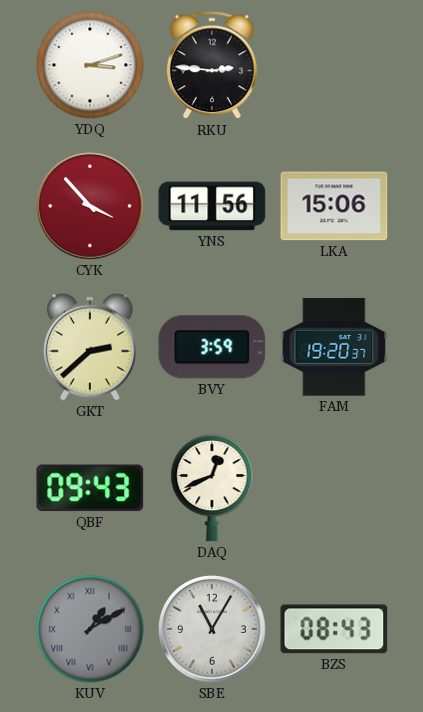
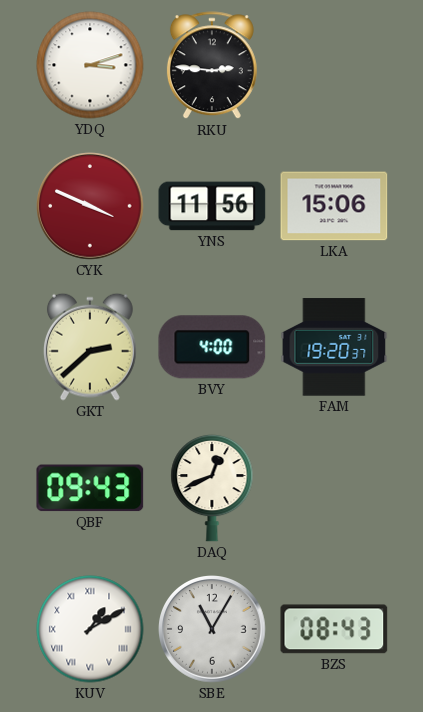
CYK: 3:53 -> 3:49 (91, 207)
BVY: 3:59 -> 4:00 (212, 347)
KUV dial: grey -> white (90, 629)
